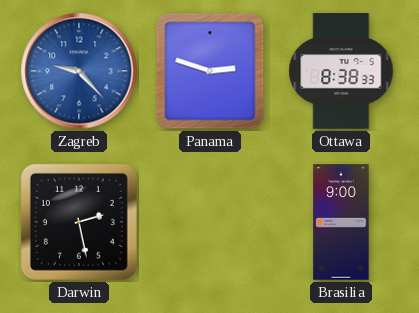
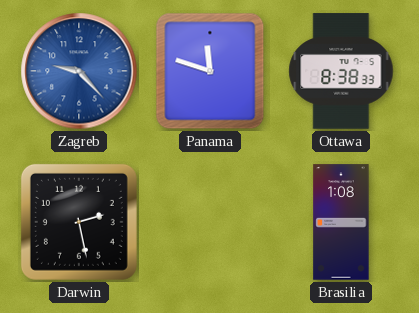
Panama: 2:48 -> 11:48 (210, 71)
Brasilia: 9:00 -> 1:08 (341, 222)
